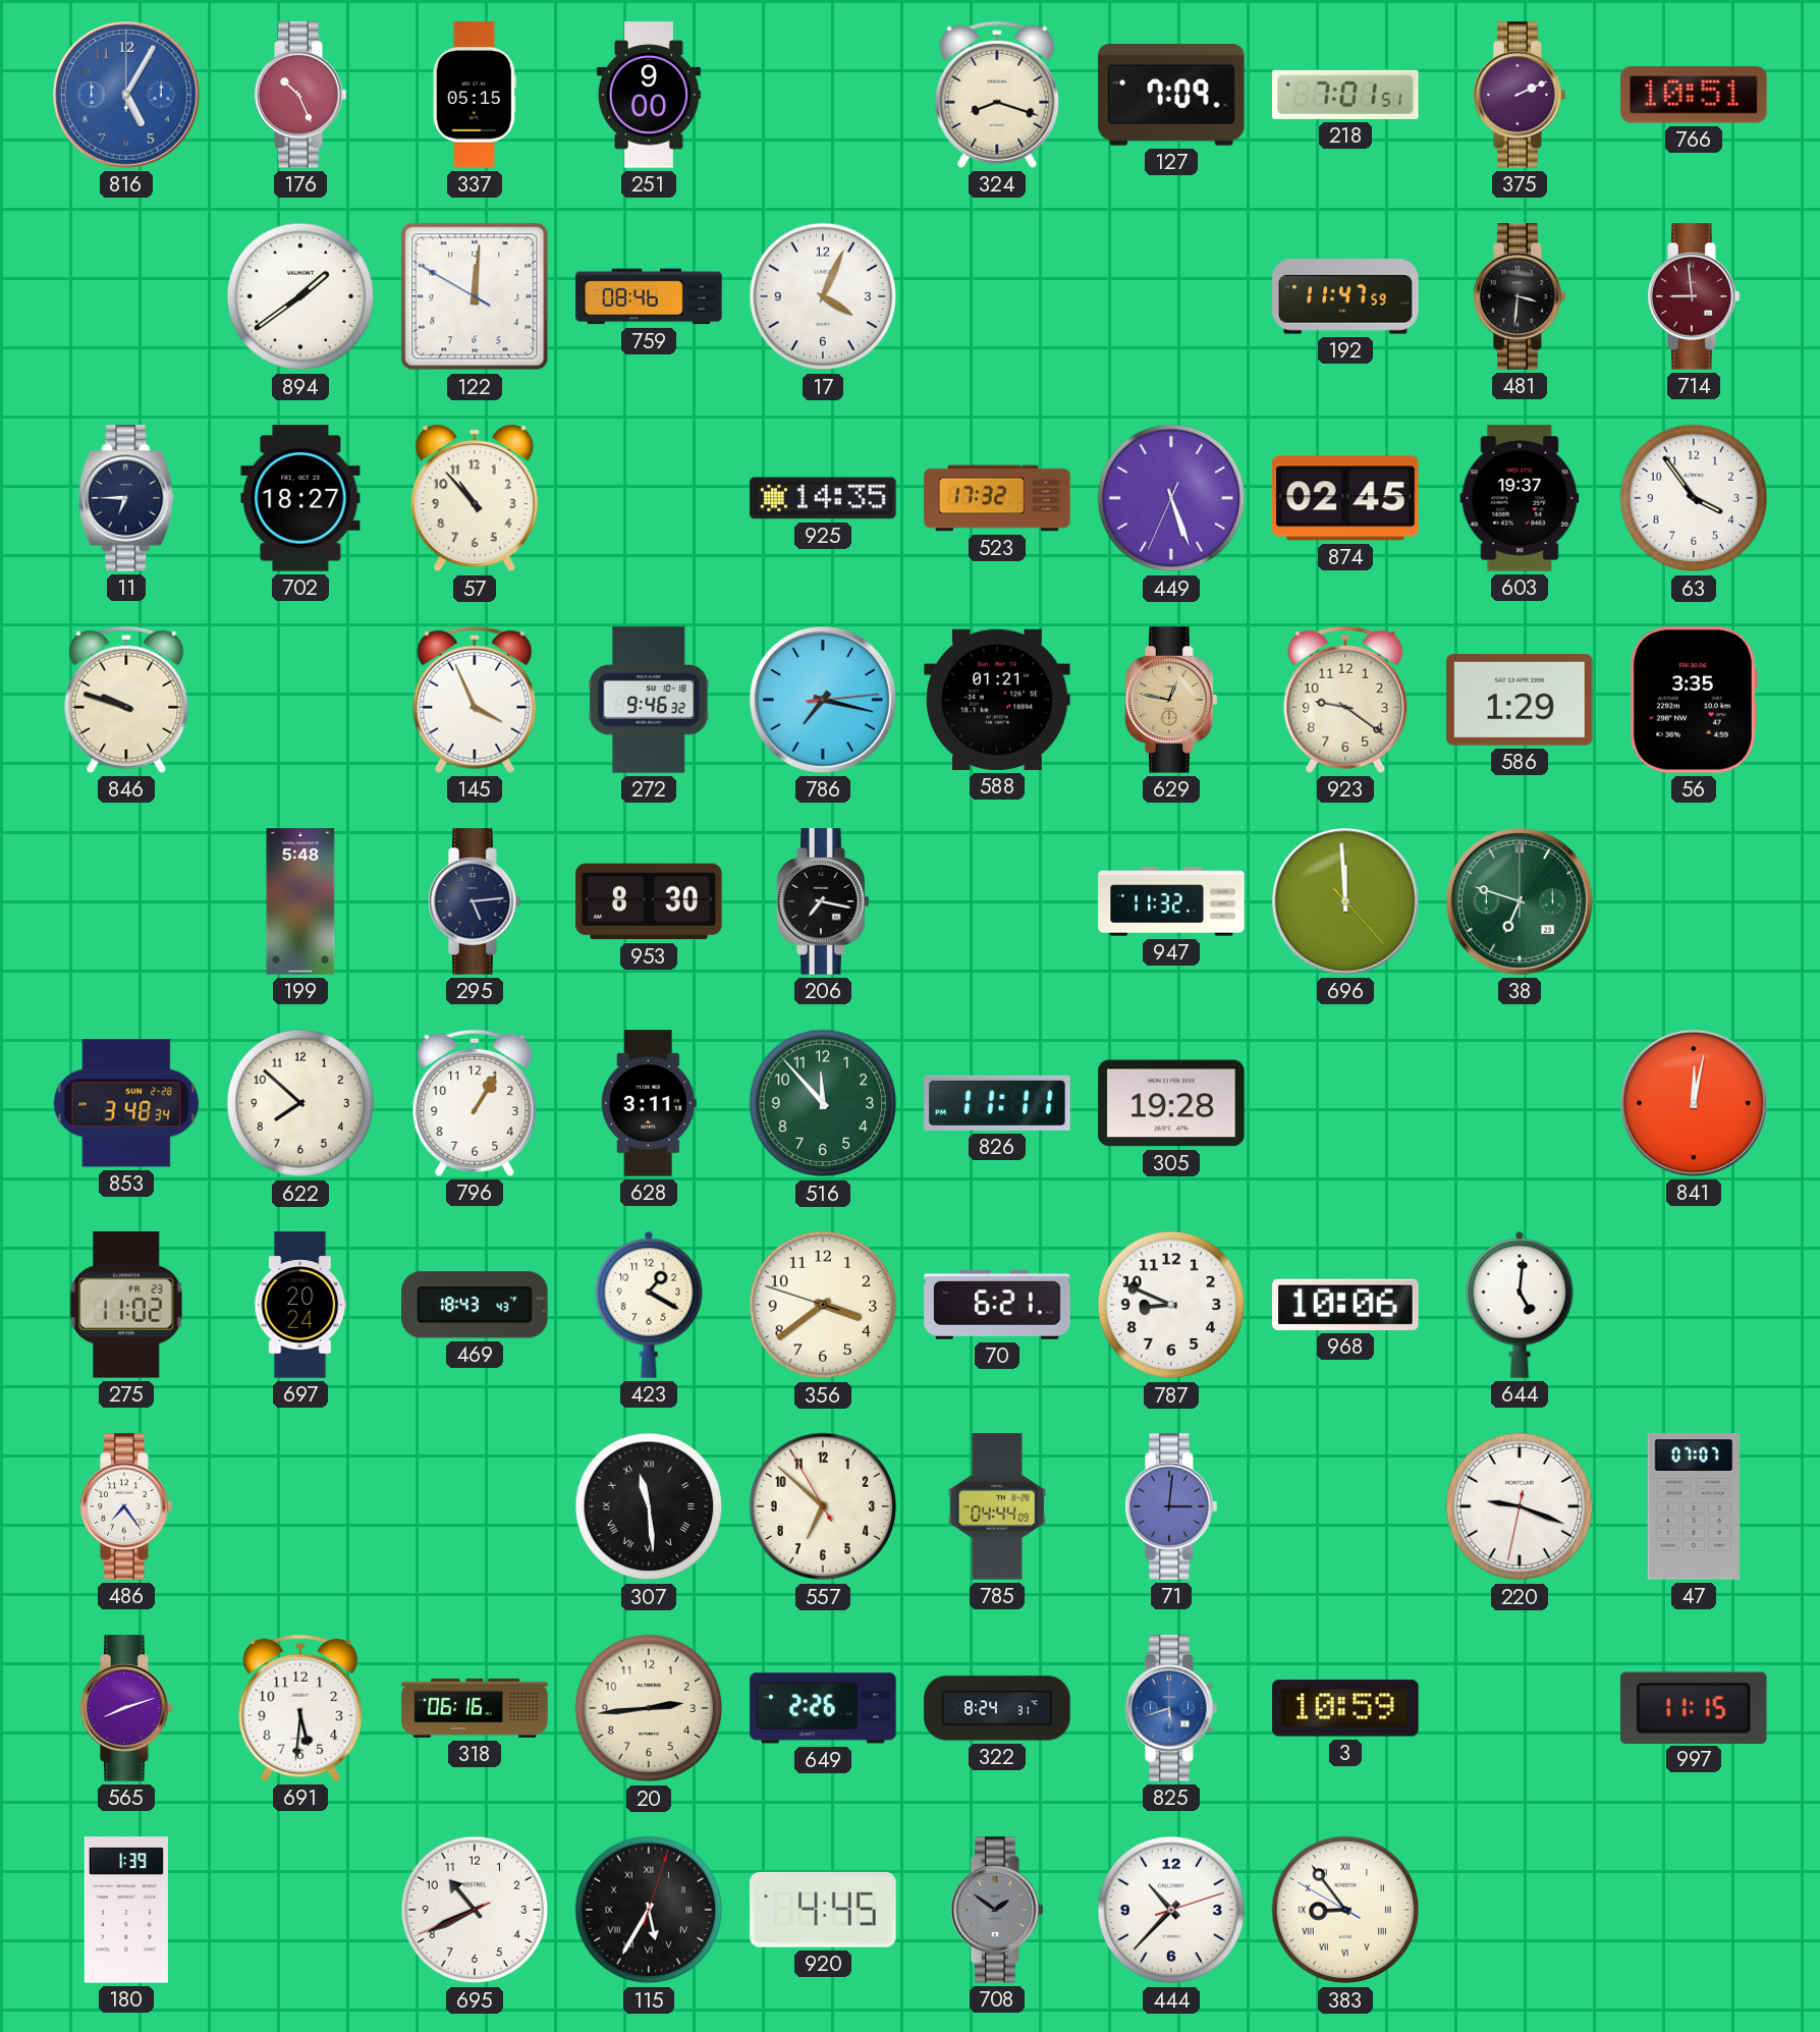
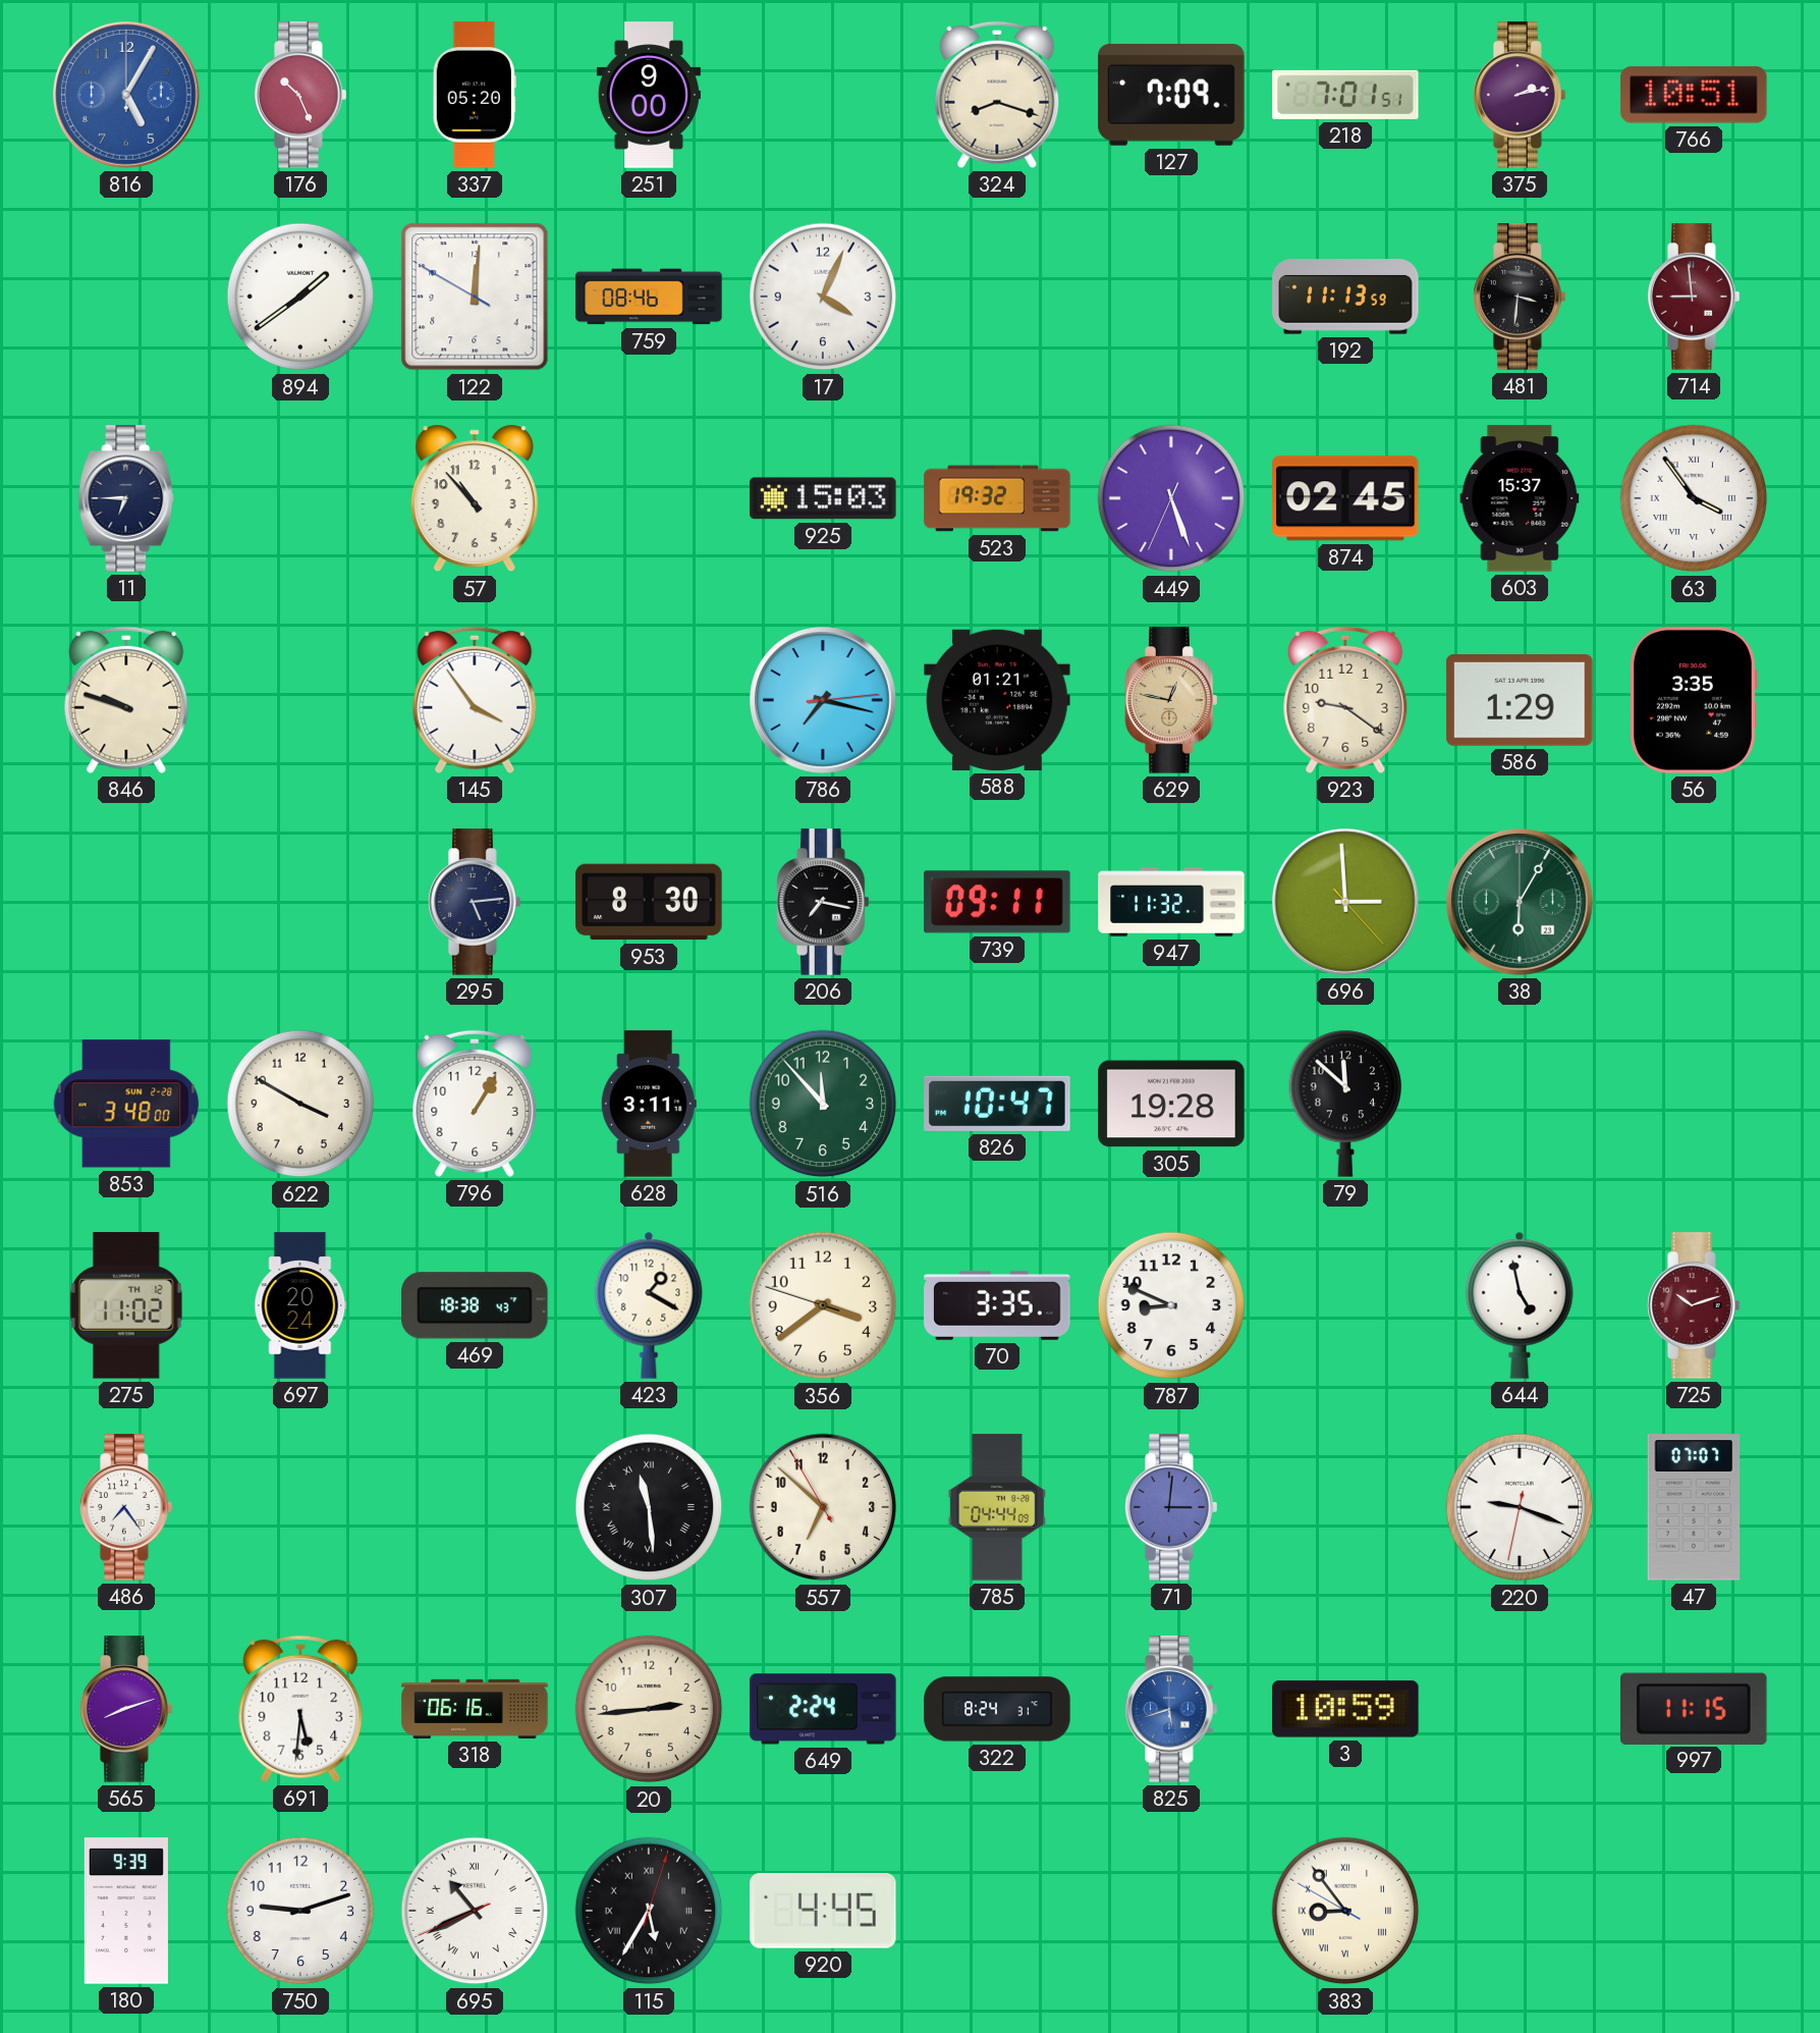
337: 05:15 -> 05:20 (475, 95)
375: 2:11 -> 2:13 (1520, 95)
192: 11:47 -> 11:13 (1345, 297)
702: 18:27 -> none (300, 498)
925: 14:35 -> 15:03 (823, 498)
523: 17:32 -> 19:32 (997, 498)
603: 19:37 -> 15:37 (1520, 498)
63 numerals: Arabic -> Roman (1694, 498)
145: 3:56 -> 3:54 (475, 700)
272: 9:46 -> none (649, 700)
199: 5:48 -> none (300, 901)
739: none -> 09:11 (997, 902)
696: 11:59 -> 2:59 (1346, 903)
38: 6:48 -> 6:05 (1521, 903)
853: 3:48:34 -> 3:48:00 (126, 1104)
622: 7:52 -> 3:50 (300, 1104)
826: 11:11 -> 10:47 (997, 1104)
79: none -> 11:52 (1345, 1104)
841: 12:02 -> none (1695, 1104)
275 date: FR 23 -> TH 12 (127, 1305)
469: 18:43 -> 18:38 (475, 1305)
70: 6:21 -> 3:35 (997, 1305)
968: 10:06 -> none (1345, 1305)
644: 5:01 -> 4:58 (1520, 1305)
725: none -> 10:12 (1694, 1305)
649: 2:26 -> 2:24 (823, 1709)
180: 1:39 -> 9:39 (126, 1911)
750: none -> 9:12 (300, 1911)
695 numerals: Arabic -> Roman (475, 1911)
708: 1:51 -> none (997, 1910)
444: 10:37 -> none (1171, 1910)
